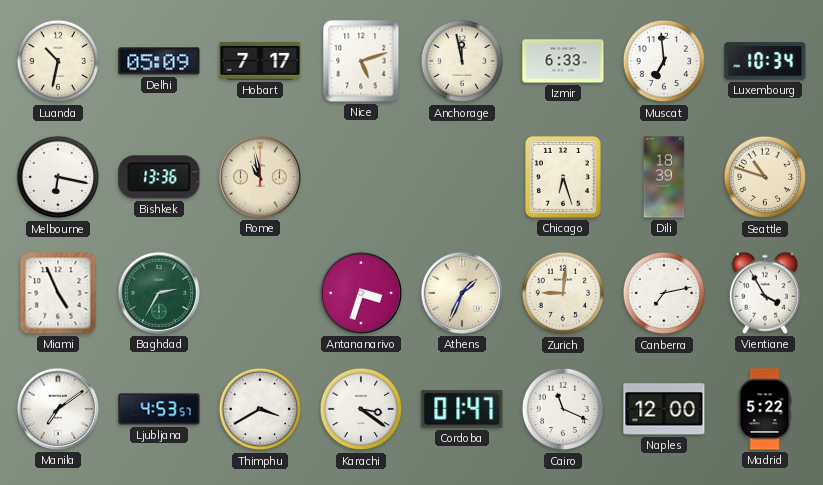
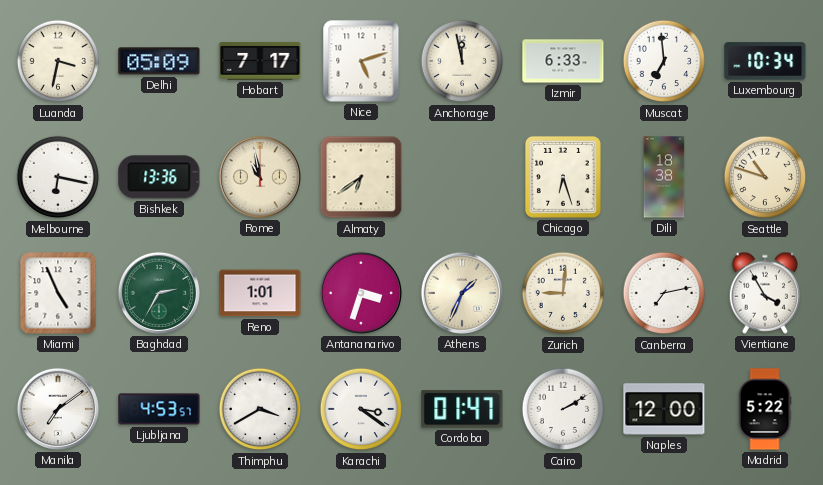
Luanda: 10:32 -> 3:32 (58, 61)
Almaty: none -> 6:39 (361, 177)
Dili: 18:39 -> 18:38 (664, 177)
Reno: none -> 1:01 (260, 293)
Cairo: 11:19 -> 2:10 (563, 409)
